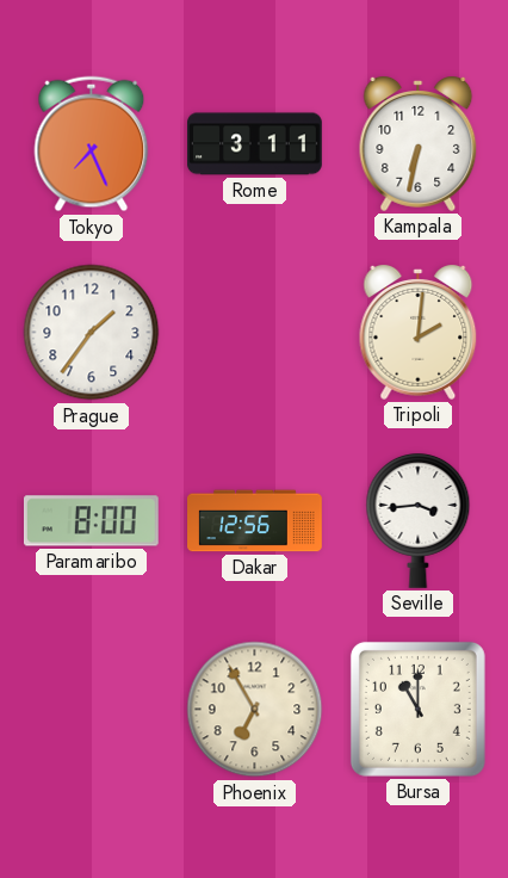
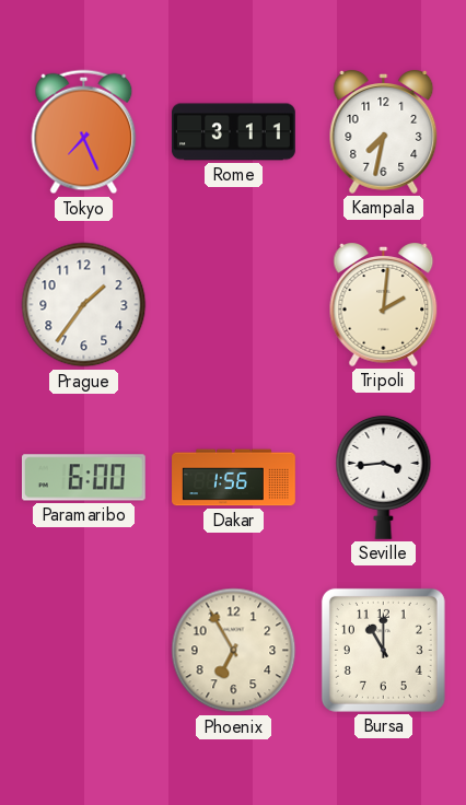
Kampala: 6:32 -> 7:32 (384, 132)
Paramaribo: 8:00 -> 6:00 (83, 478)
Dakar: 12:56 -> 1:56 (234, 478)
